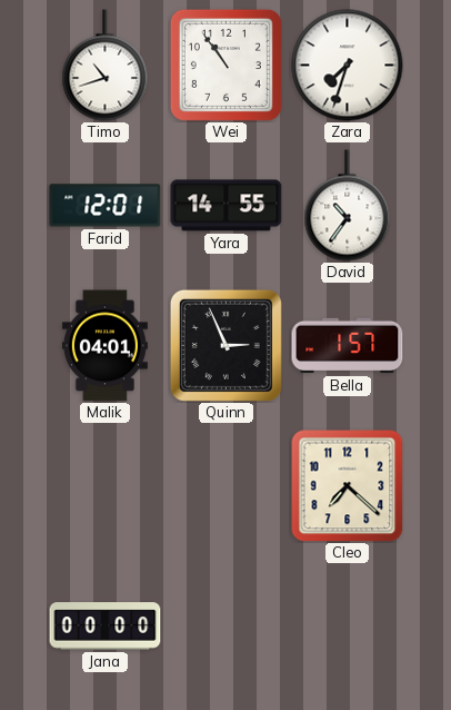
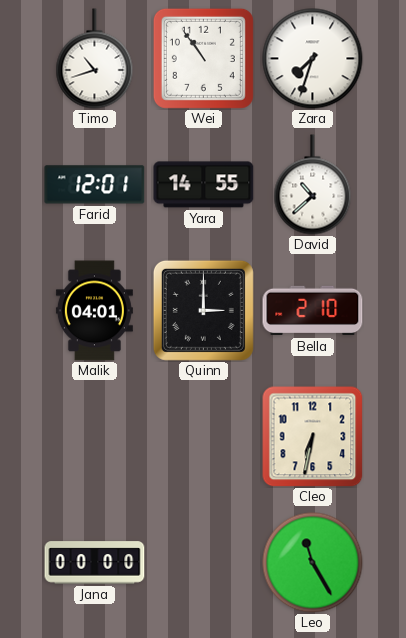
David: 10:36 -> 10:38 (313, 185)
Quinn: 2:56 -> 3:00 (203, 310)
Bella: 1:57 -> 2:10 (313, 311)
Cleo: 7:22 -> 6:32 (312, 436)
Leo: none -> 11:25 (313, 563)
